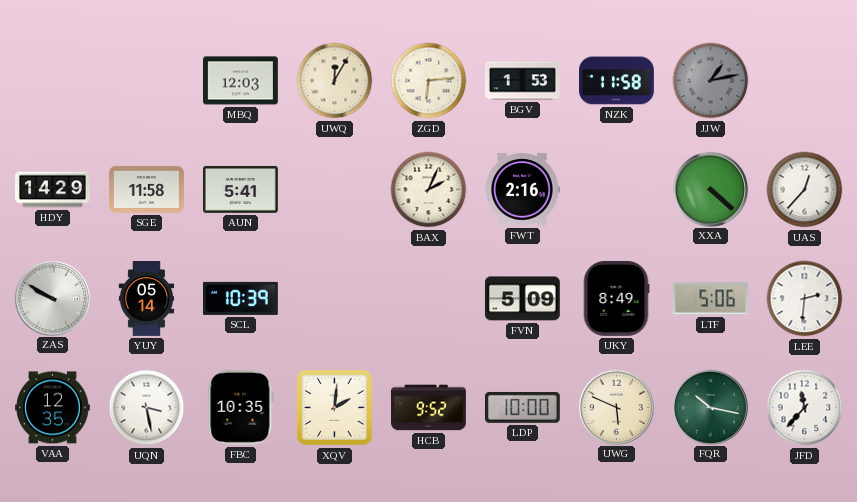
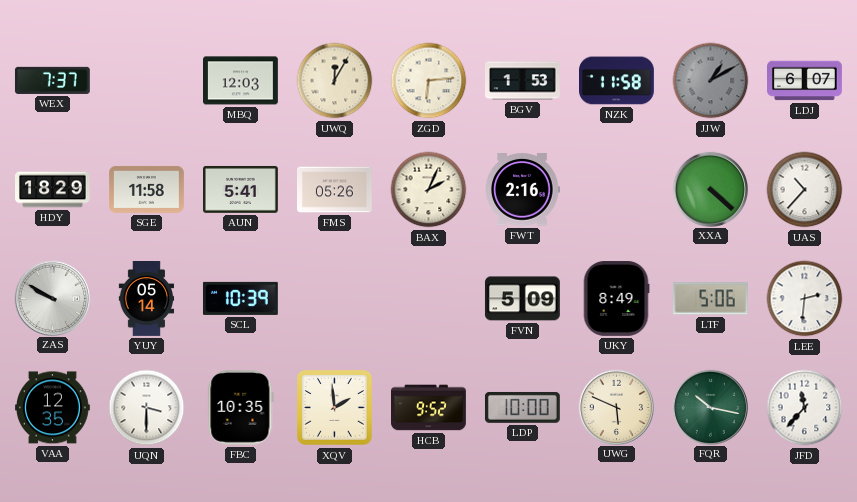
WEX: none -> 7:37 (52, 80)
JJW: 1:13 -> 1:10 (711, 81)
LDJ: none -> 6:07 (805, 81)
HDY: 14:29 -> 18:29 (53, 190)
FMS: none -> 05:26 (335, 190)
UAS: 12:37 -> 10:37 (805, 190)
UQN: 3:28 -> 3:30 (147, 408)
XQV: 2:01 -> 1:59 (335, 408)
